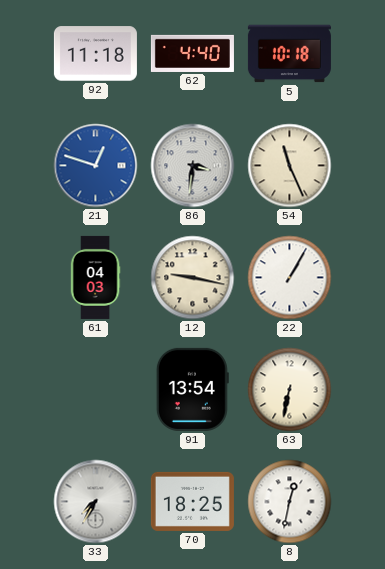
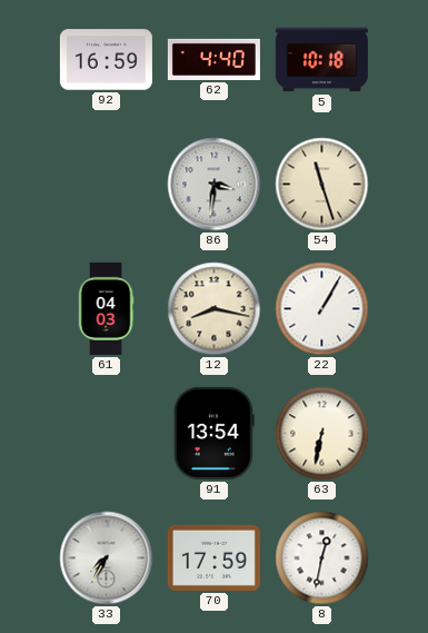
92: 11:18 -> 16:59 (106, 60)
21: 12:48 -> none (96, 166)
54: 11:26 -> 11:27 (322, 185)
12: 9:17 -> 8:17 (215, 309)
70: 18:25 -> 17:59 (213, 557)
